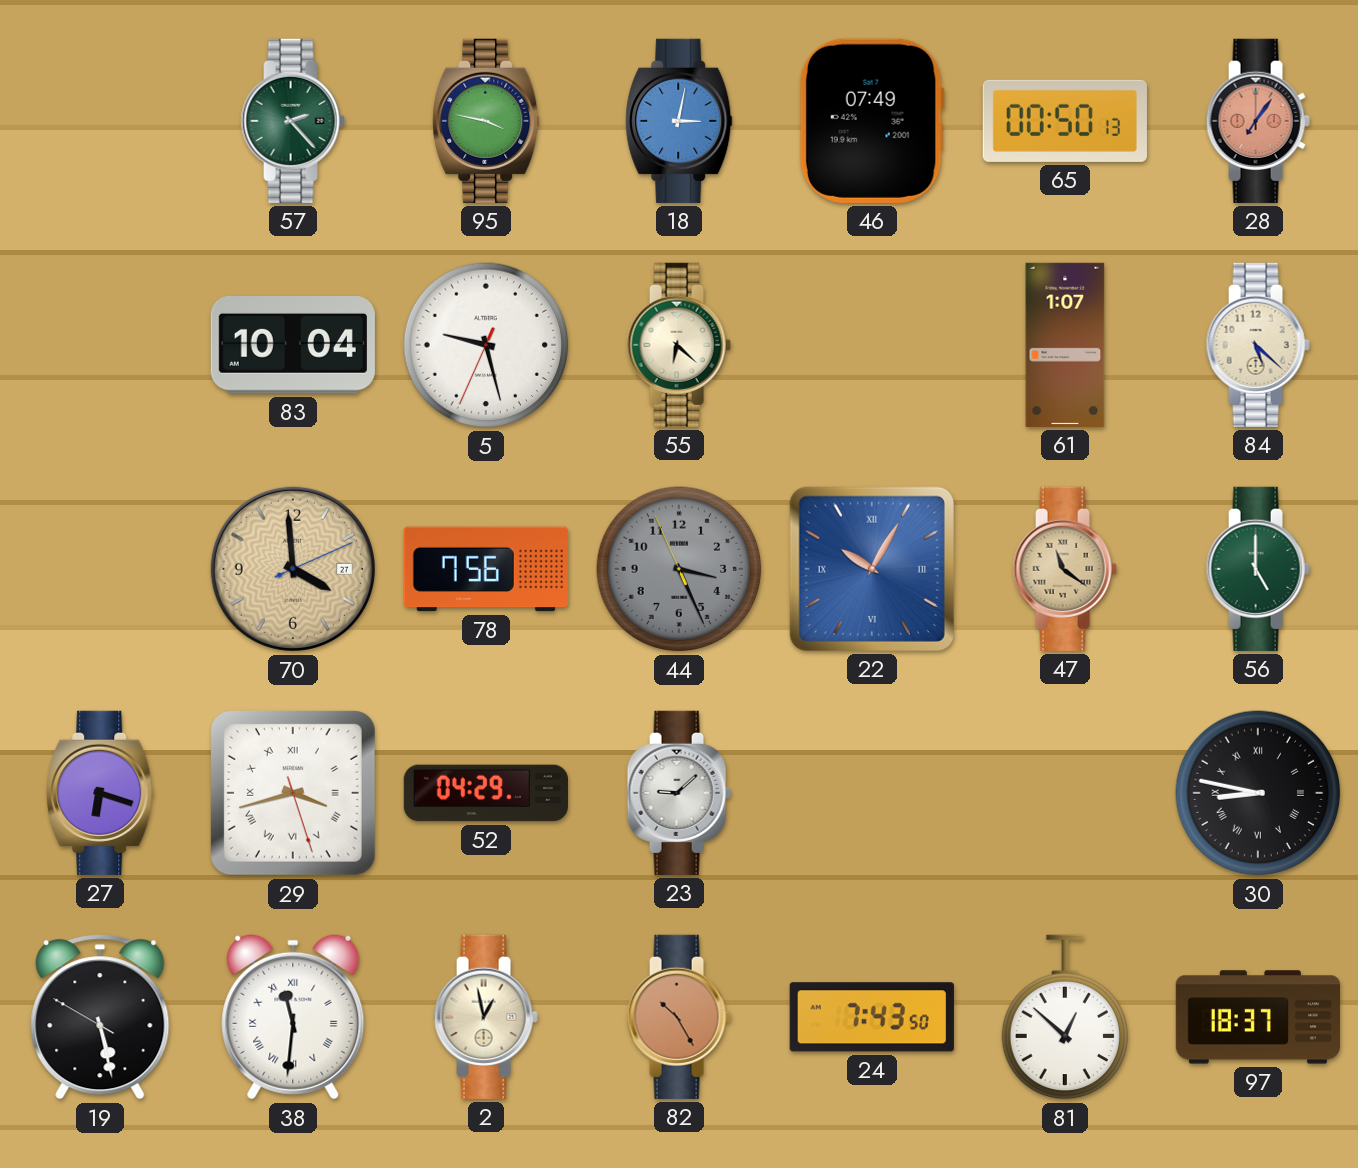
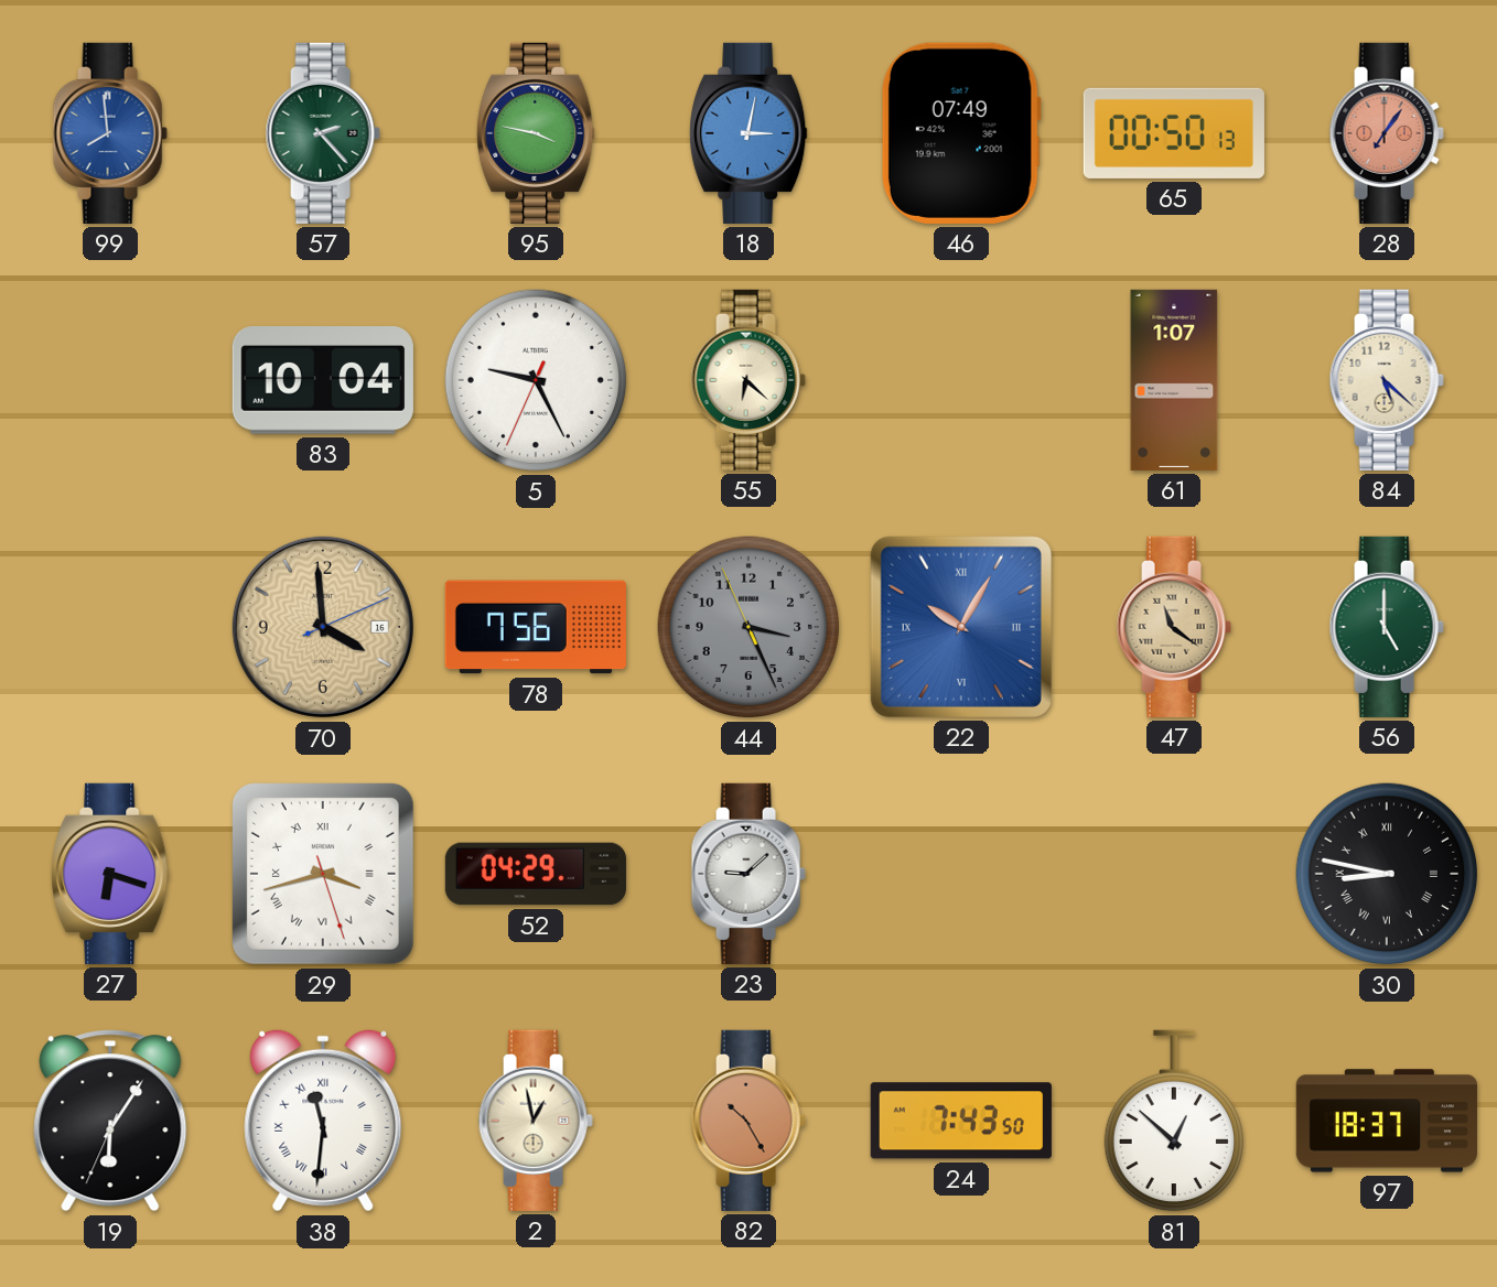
99: none -> 7:59 (110, 133)
5: 9:27 -> 9:25 (536, 380)
70 date: 27 -> 16 (323, 627)
19: 5:27 -> 6:05 (110, 1121)
